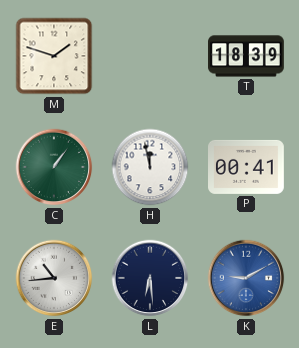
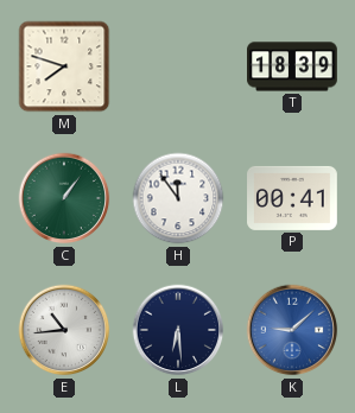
M: 1:48 -> 7:48 (64, 66)
H: 11:58 -> 11:54 (178, 198)
K: 9:10 -> 9:08 (292, 330)
